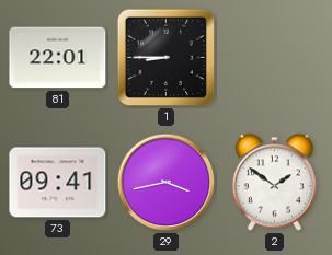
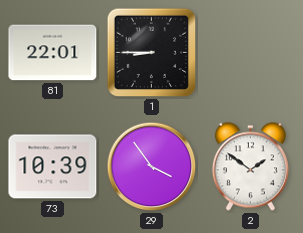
73: 09:41 -> 10:39 (53, 167)
29: 3:43 -> 3:54 (152, 167)
